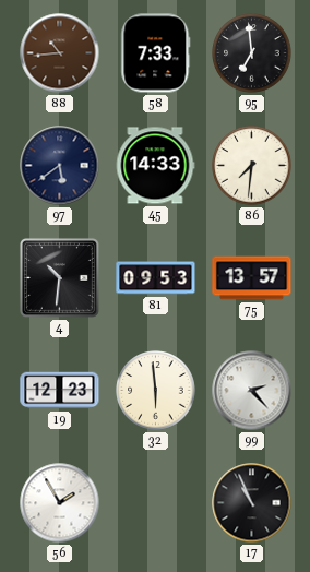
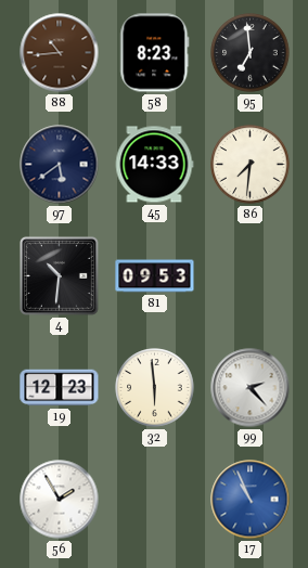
58: 7:33 -> 8:23 (155, 53)
75: 13:57 -> none (252, 278)
17 dial: black -> blue (251, 500)
